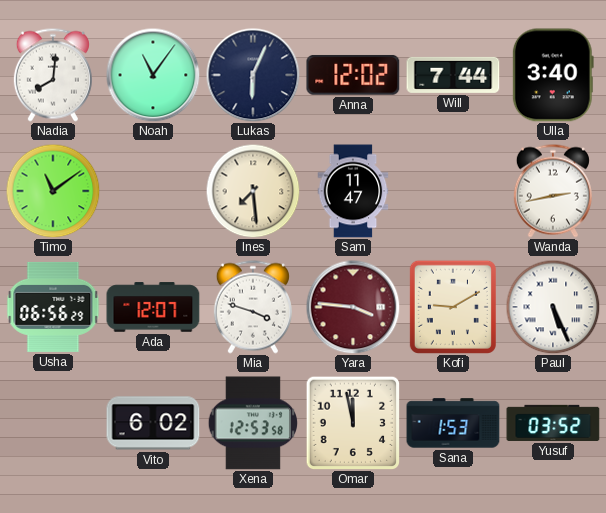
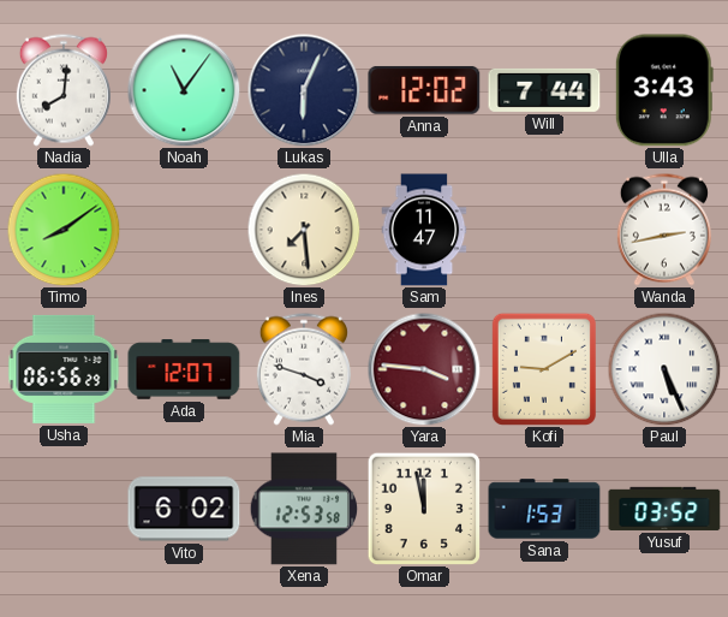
Ulla: 3:40 -> 3:43 (664, 90)
Timo: 11:09 -> 8:09 (64, 230)
